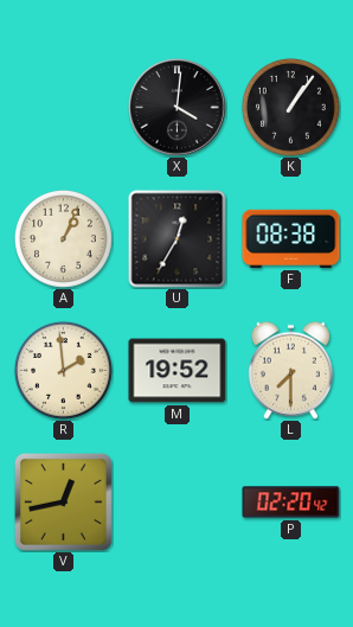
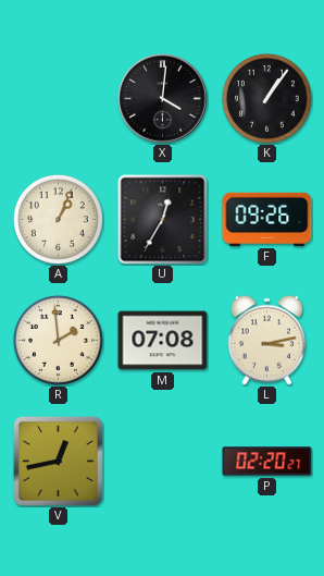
F: 08:38 -> 09:26 (267, 219)
M: 19:52 -> 07:08 (163, 341)
L: 7:30 -> 3:13 (266, 340)
P: 02:20:42 -> 02:20:27 (267, 462)
